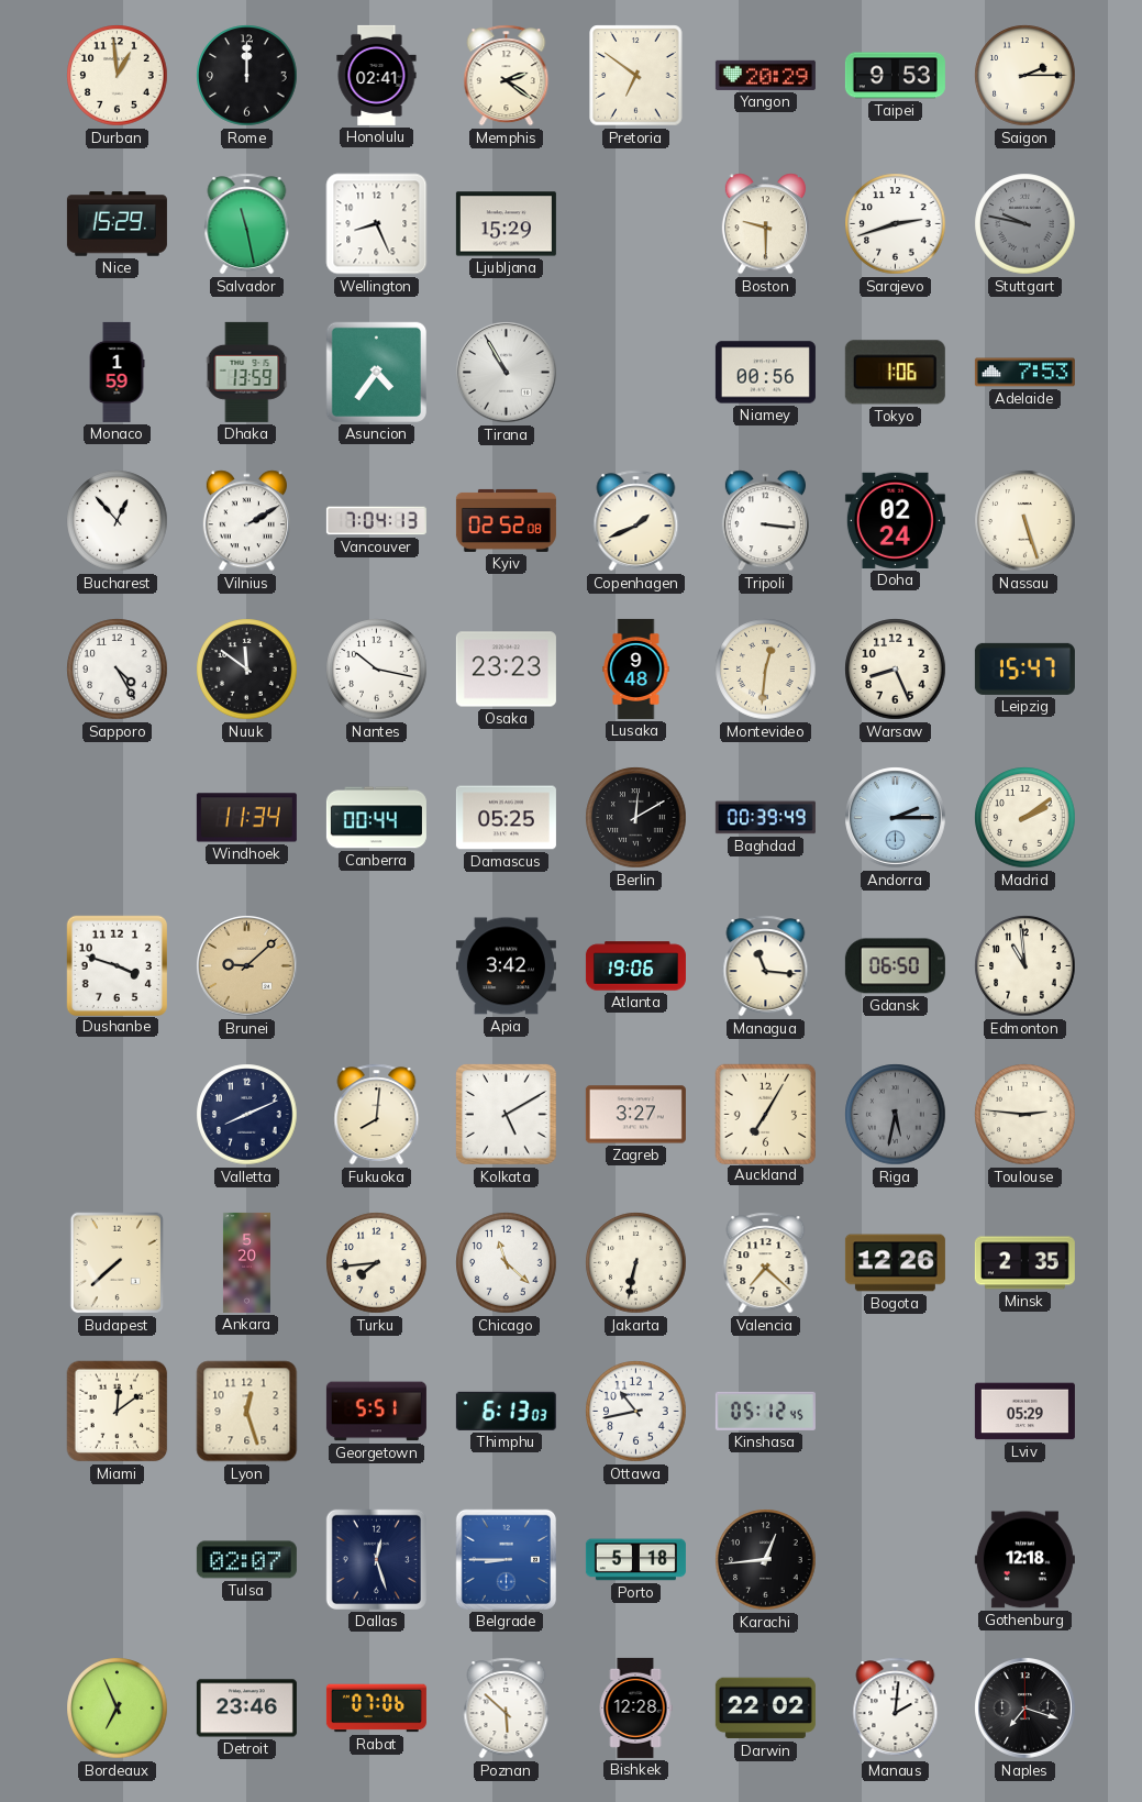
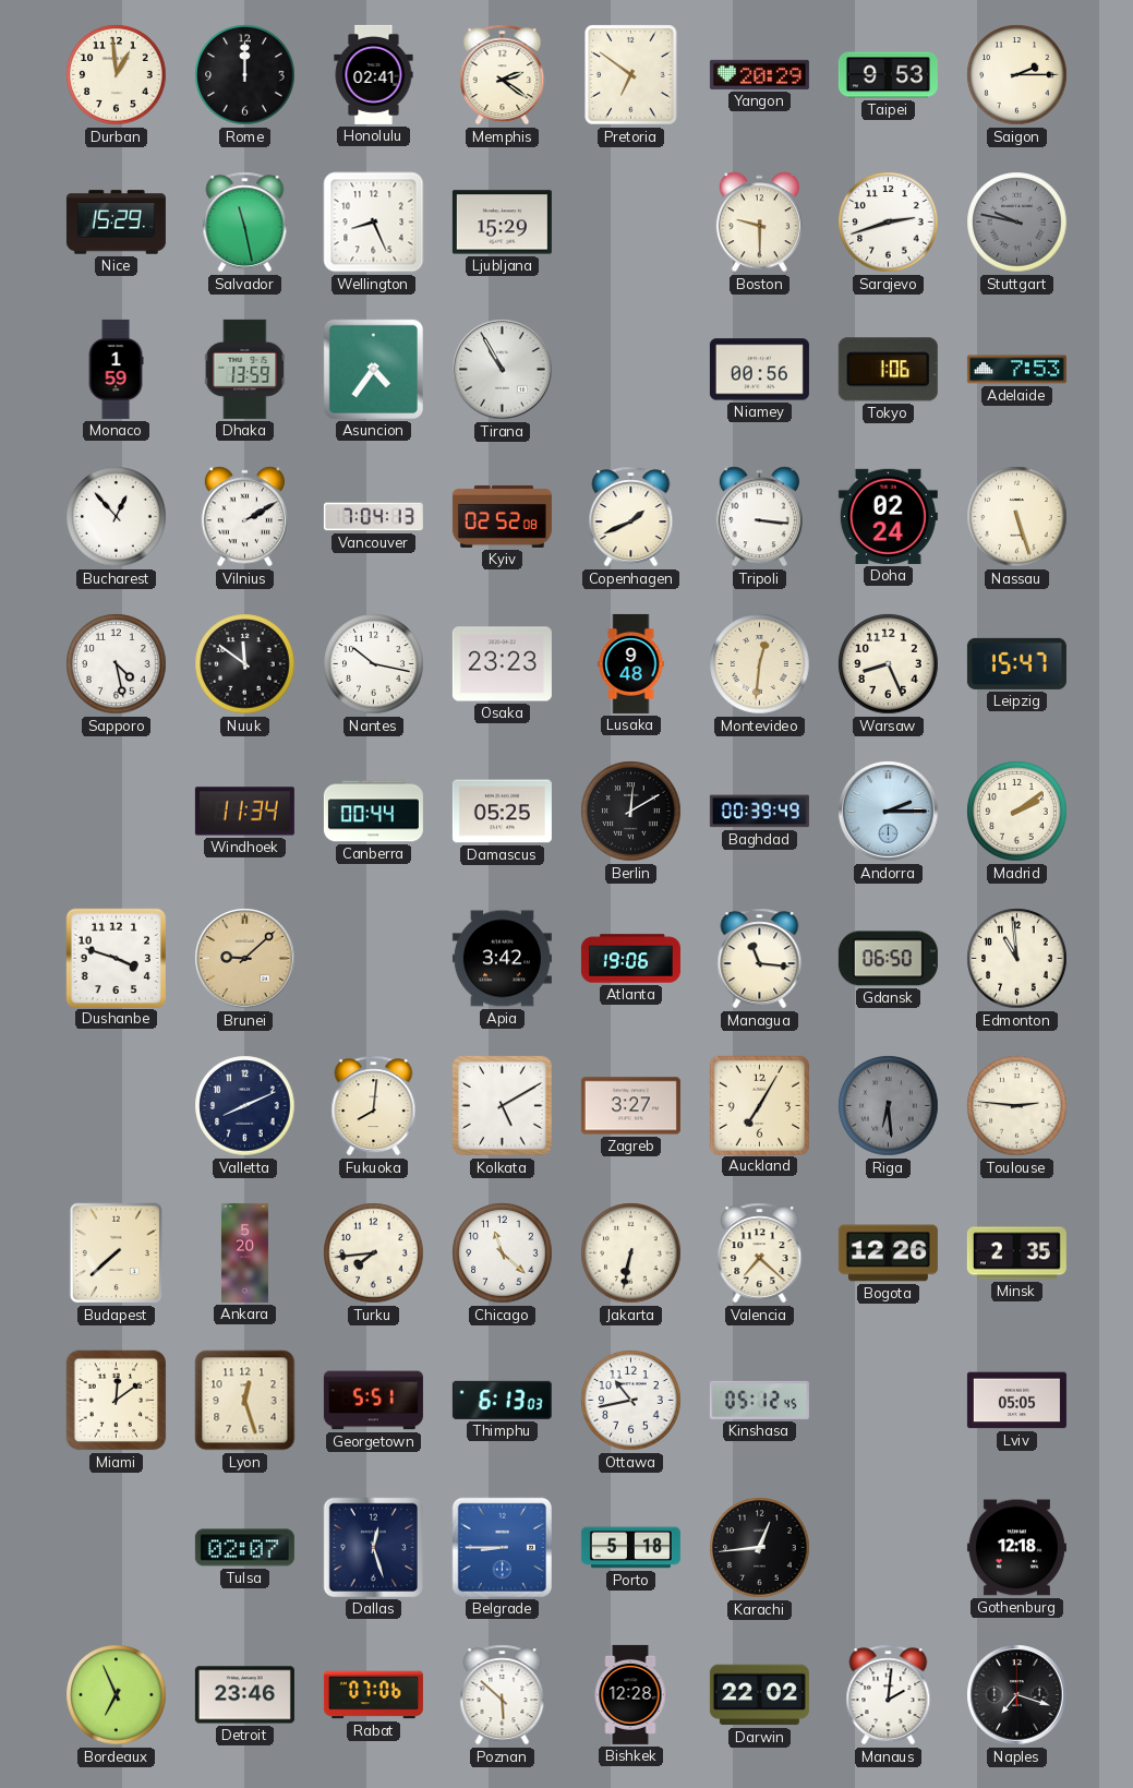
Sapporo: 4:25 -> 4:28 (117, 664)
Riga: 5:32 -> 6:29 (889, 1106)
Lviv: 05:29 -> 05:05 (1016, 1401)
